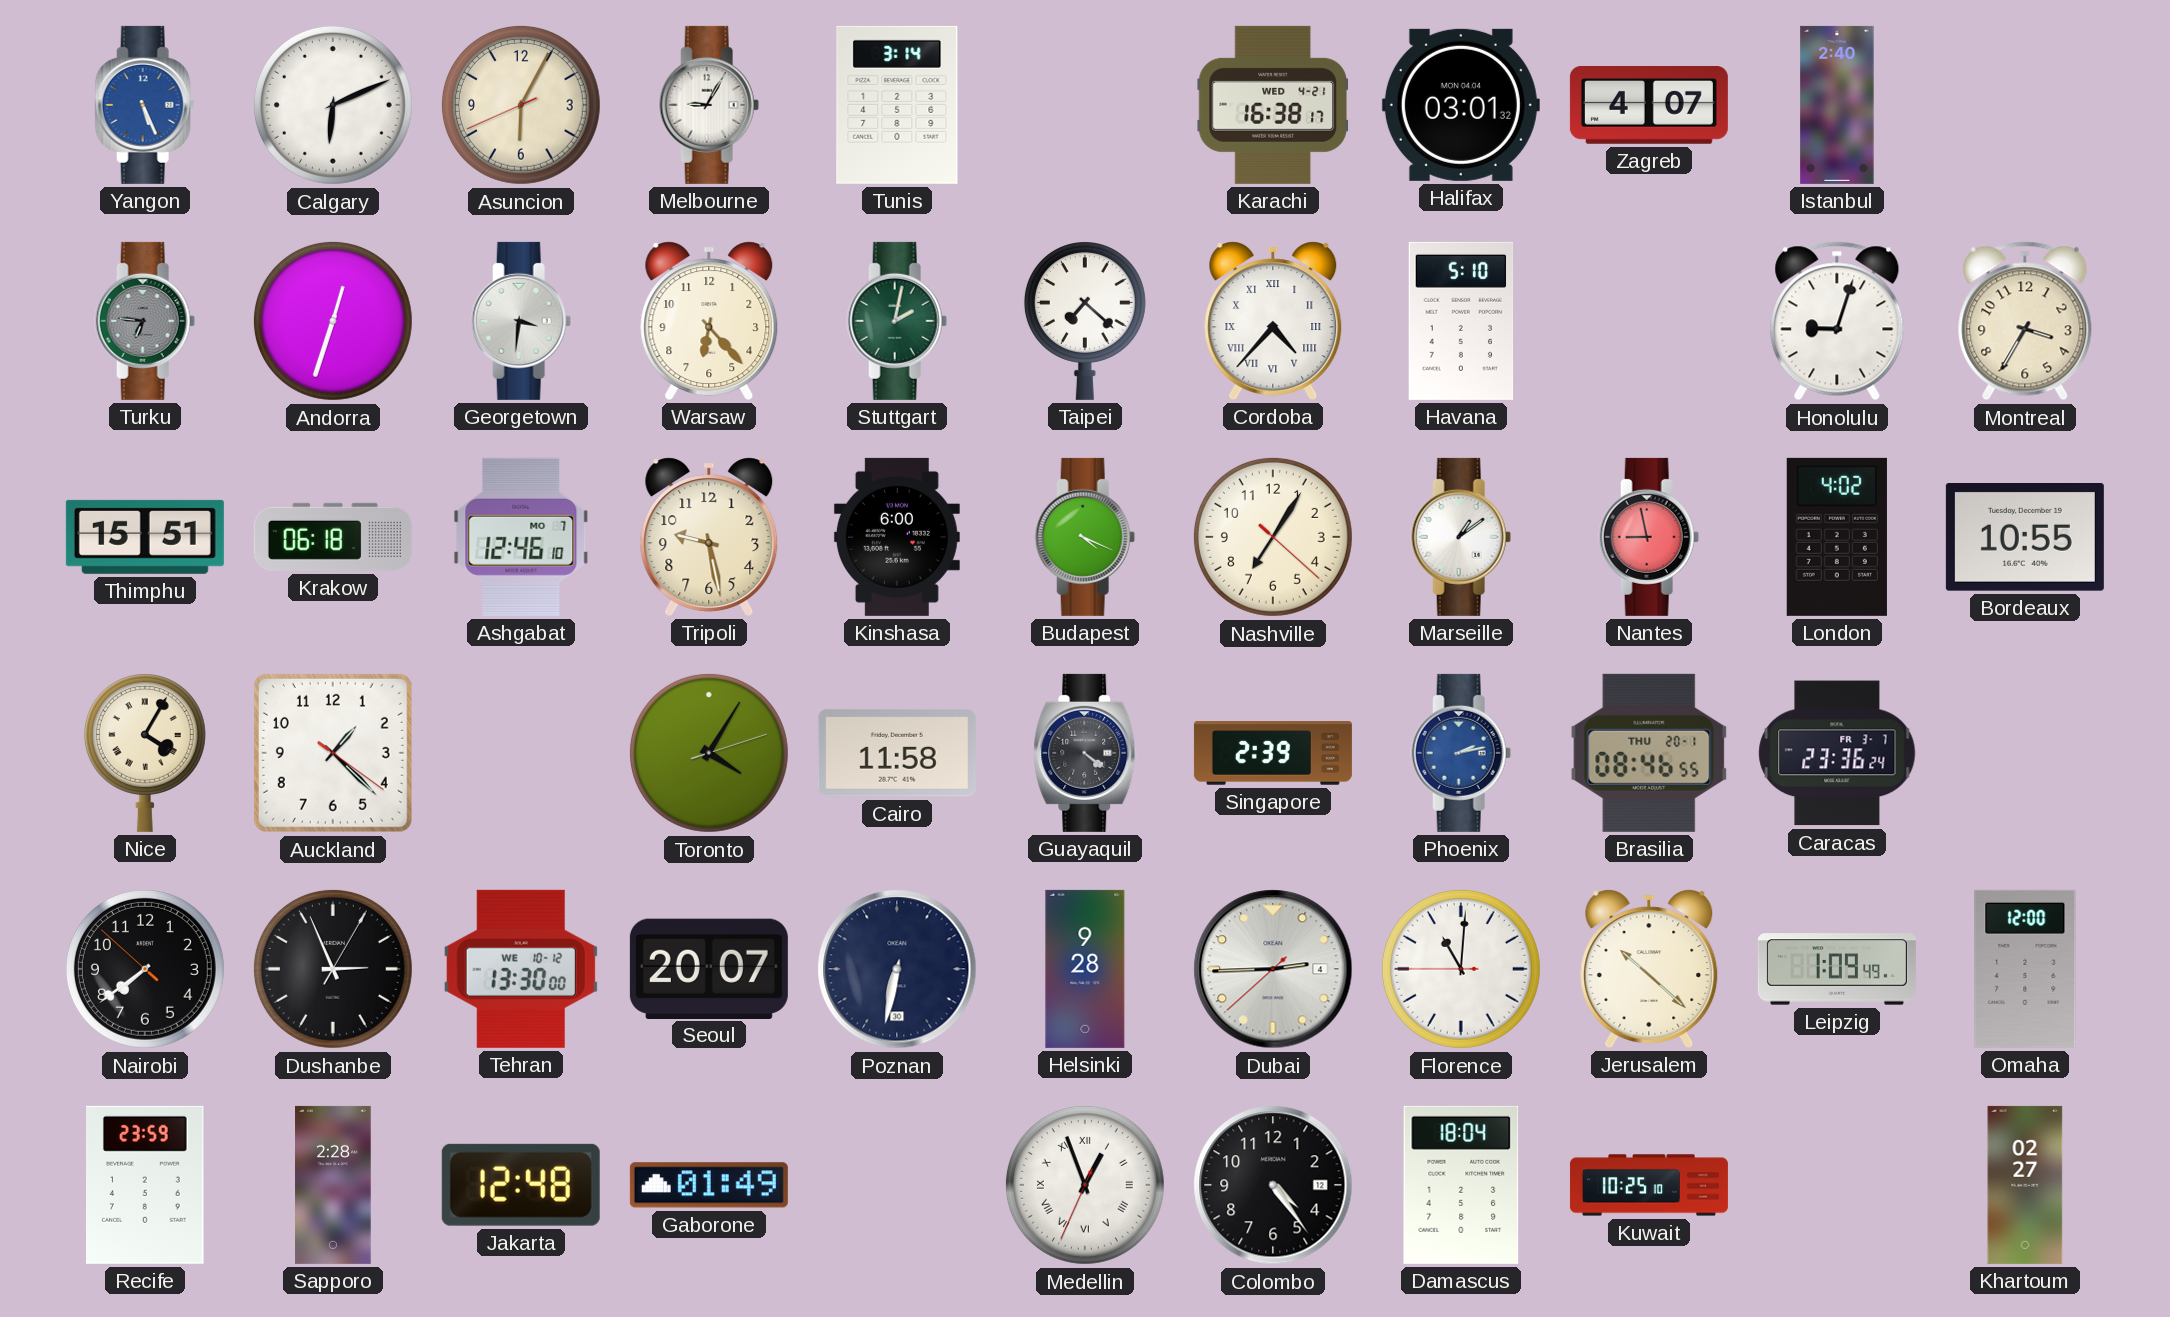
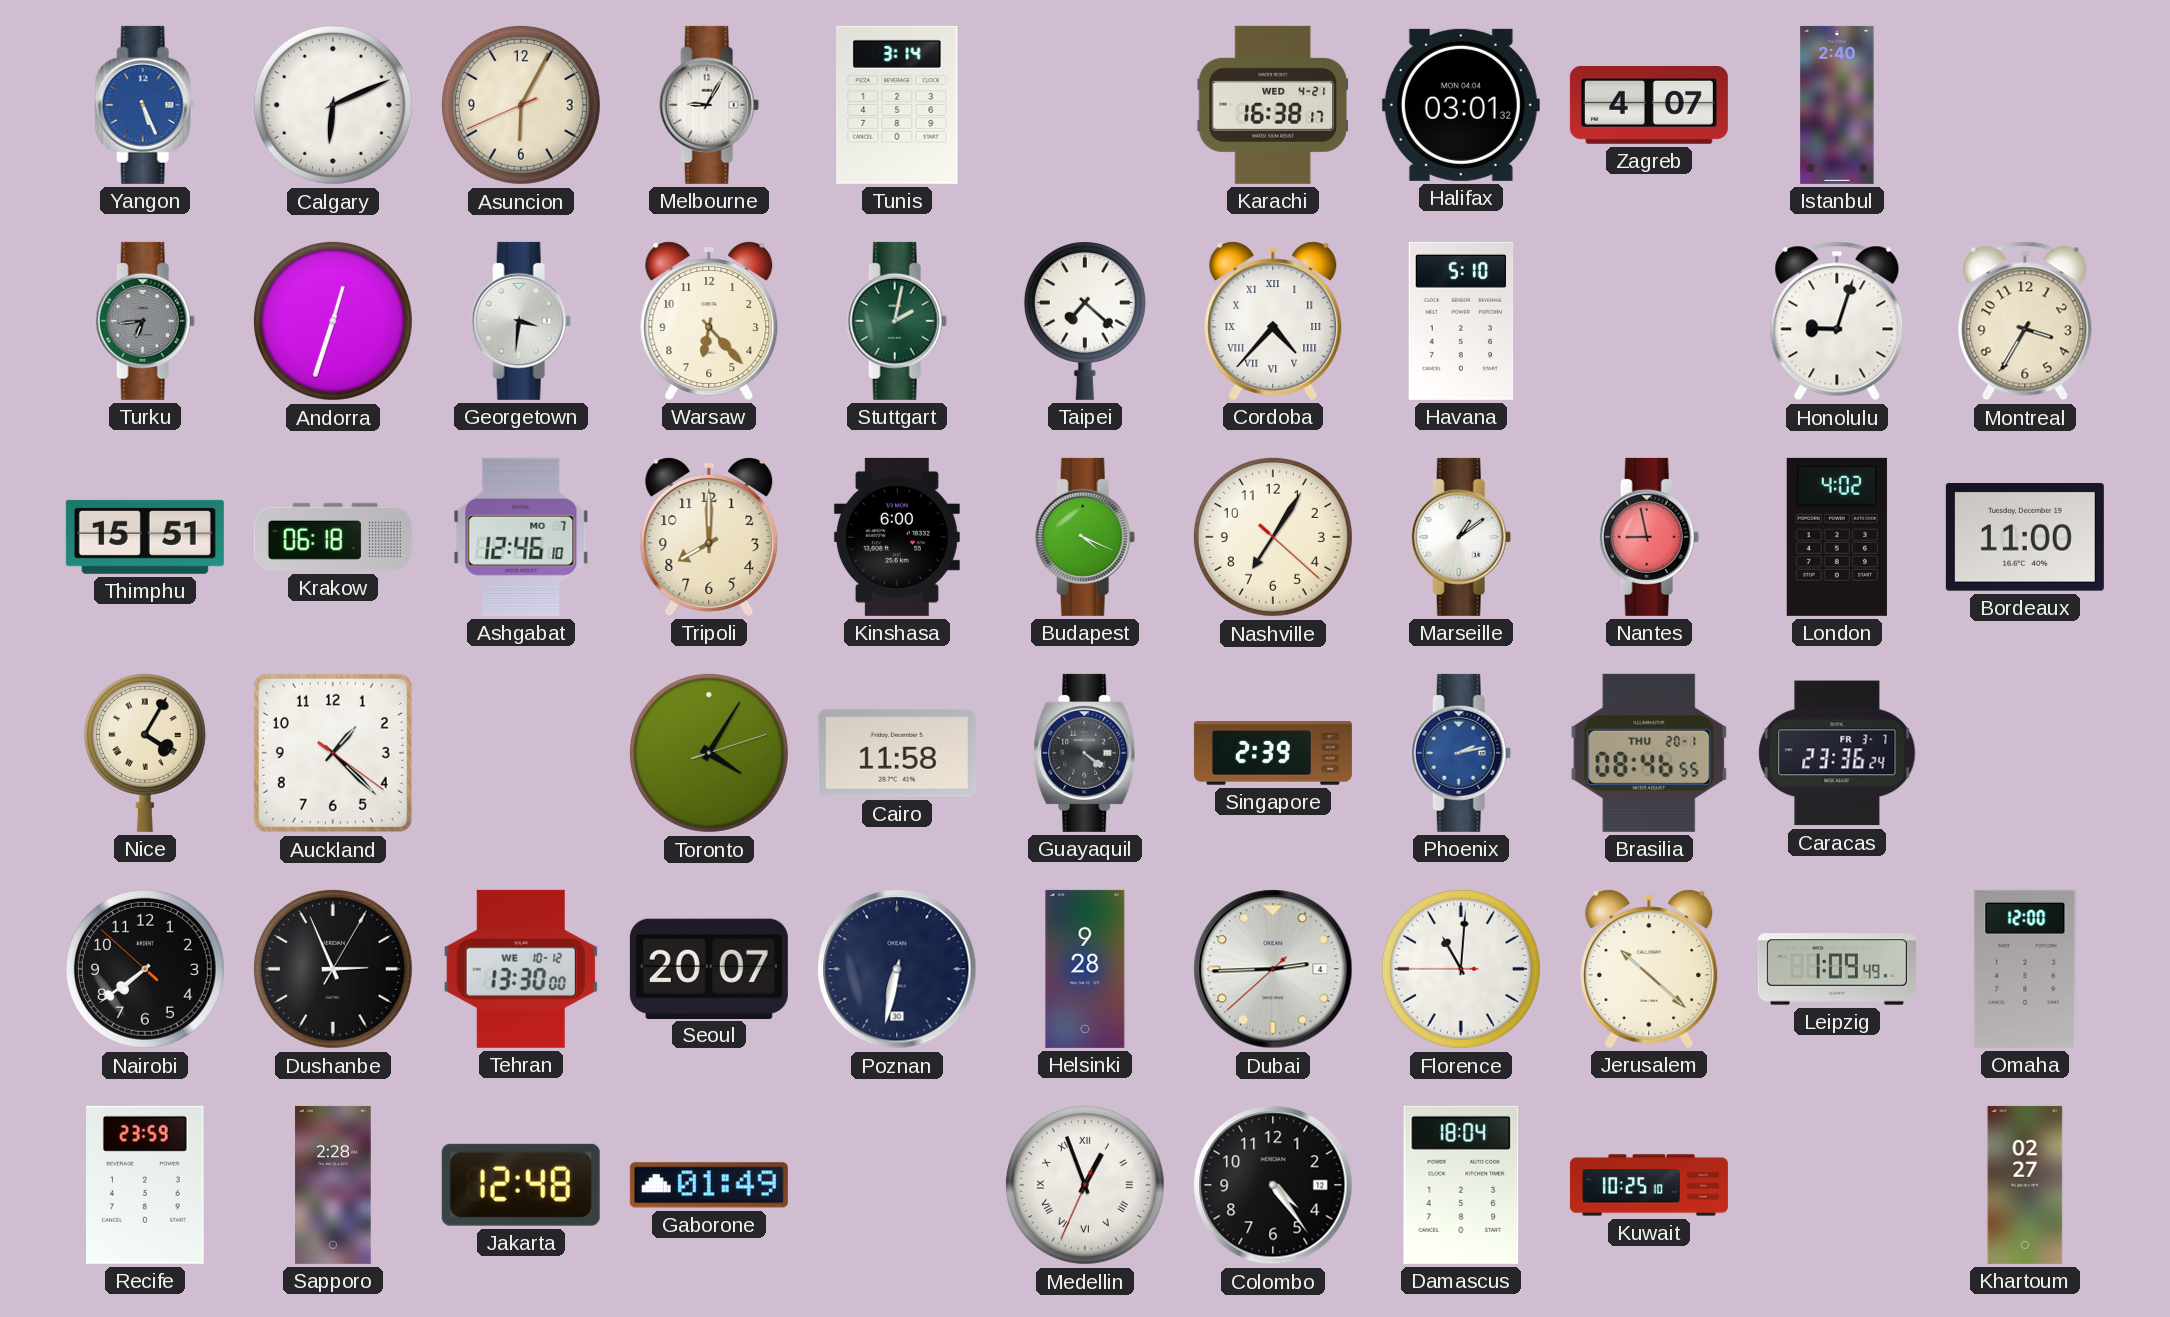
Turku: 6:46 -> 6:44 (145, 321)
Tripoli: 9:28 -> 8:00 (709, 537)
Bordeaux: 10:55 -> 11:00 (2025, 538)
